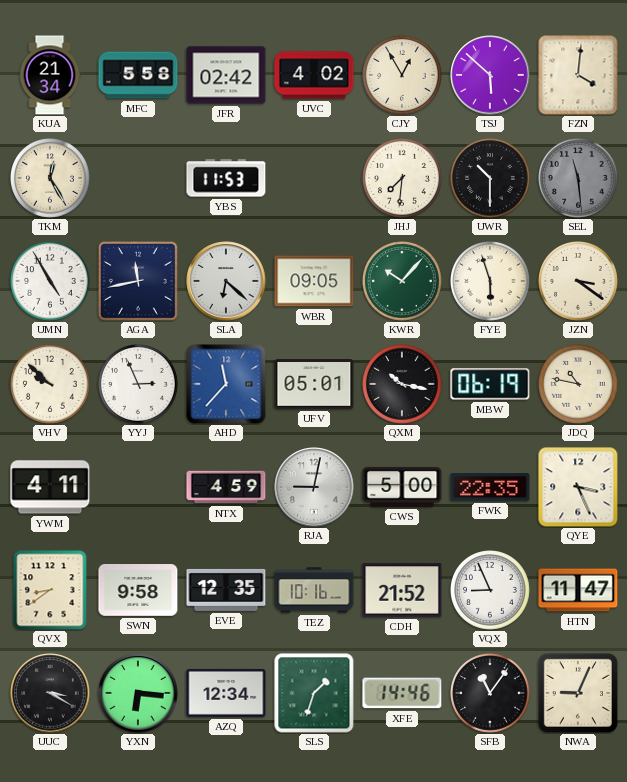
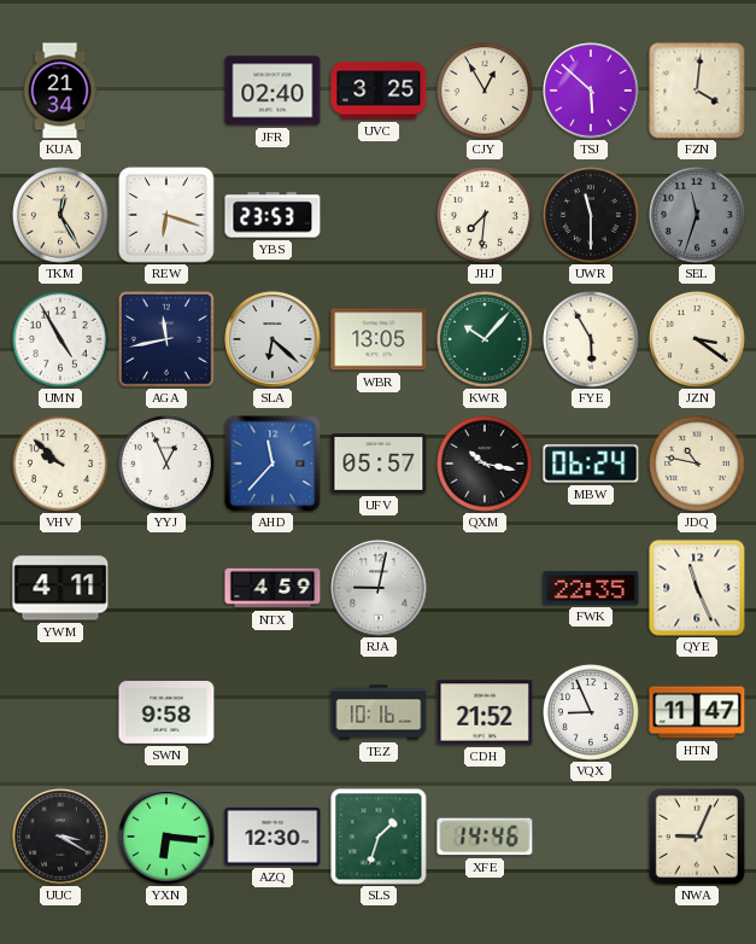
MFC: 5:58 -> none (138, 75)
JFR: 02:42 -> 02:40 (272, 91)
UVC: 4:02 -> 3:25 (379, 91)
REW: none -> 6:18 (166, 215)
YBS: 11:53 -> 23:53 (272, 215)
UWR: 10:30 -> 11:30 (592, 216)
SEL: 11:29 -> 11:33 (698, 216)
WBR: 09:05 -> 13:05 (379, 339)
FYE: 5:57 -> 5:55 (592, 340)
YYJ: 2:56 -> 12:56 (168, 465)
UFV: 05:01 -> 05:57 (379, 465)
MBW: 06:19 -> 06:24 (591, 464)
CWS: 5:00 -> none (402, 487)
QYE: 3:26 -> 11:26 (697, 588)
QVX: 8:39 -> none (50, 590)
EVE: 12:35 -> none (226, 590)
AZQ: 12:34 -> 12:30 (272, 837)
SFB: 11:06 -> none (491, 694)
